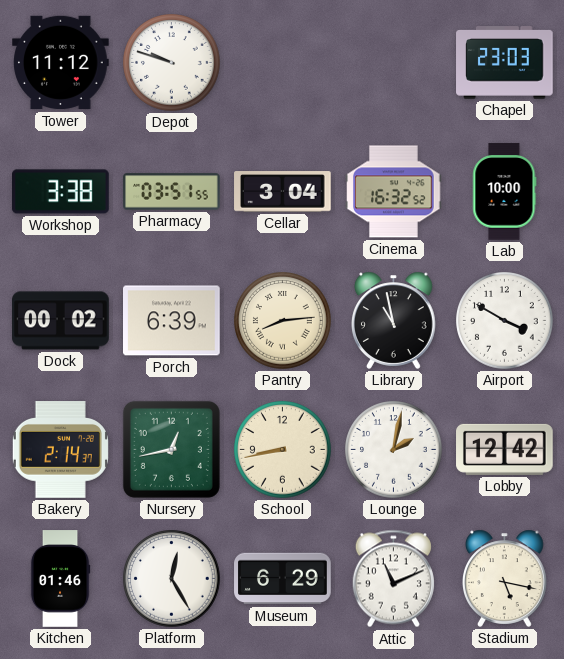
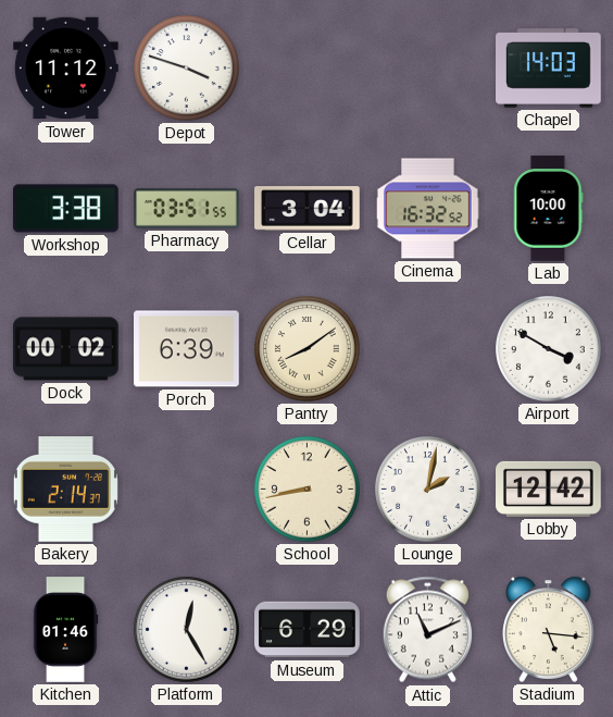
Depot: 9:48 -> 3:48 (187, 69)
Chapel: 23:03 -> 14:03 (549, 69)
Pantry: 8:14 -> 8:09 (308, 349)
Library: 10:58 -> none (394, 320)
Nursery: 12:43 -> none (171, 449)
Stadium: 5:17 -> 5:16 (549, 629)
